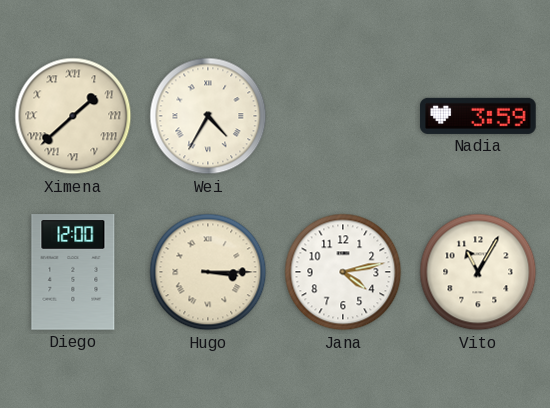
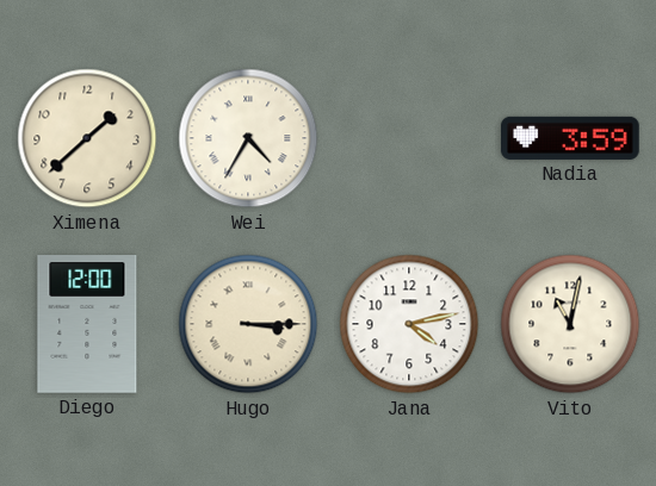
Ximena numerals: Roman -> Arabic (87, 138)
Vito: 11:05 -> 11:02 (570, 324)
